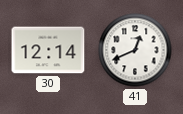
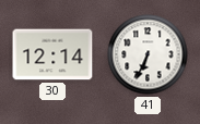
41: 12:41 -> 6:34 (148, 54)
